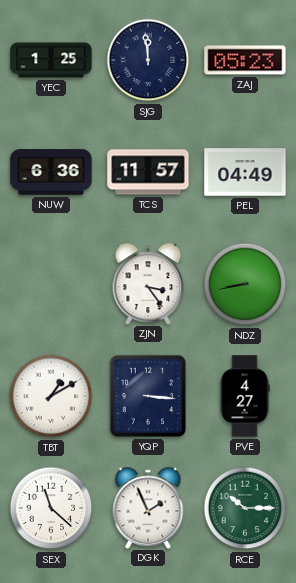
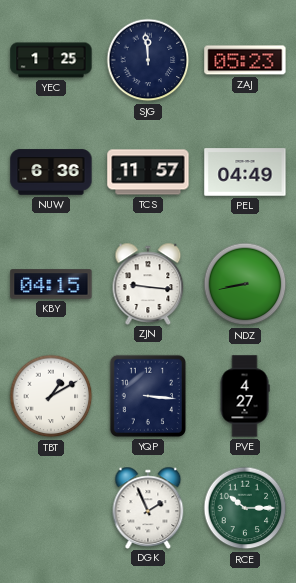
KBY: none -> 04:15 (51, 284)
ZJN: 3:24 -> 9:16 (148, 283)
SEX: 11:22 -> none (51, 508)
